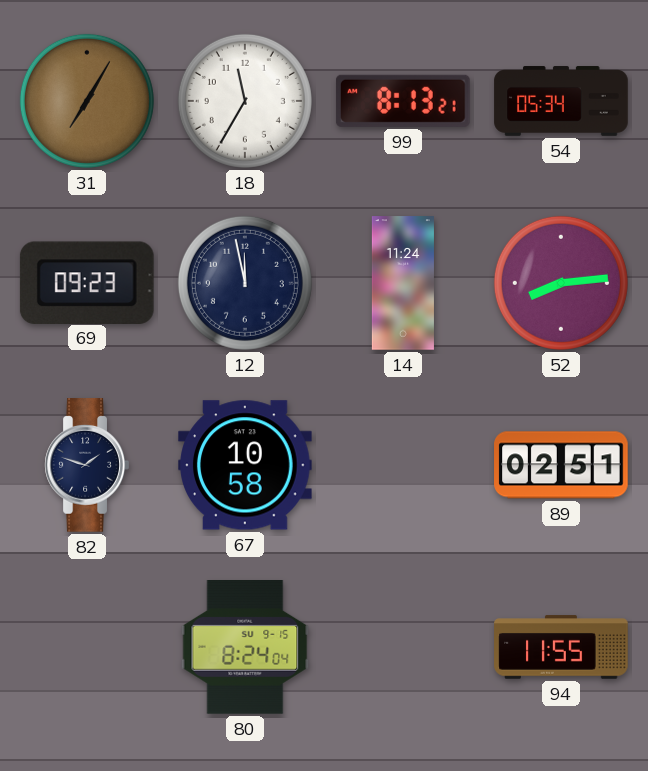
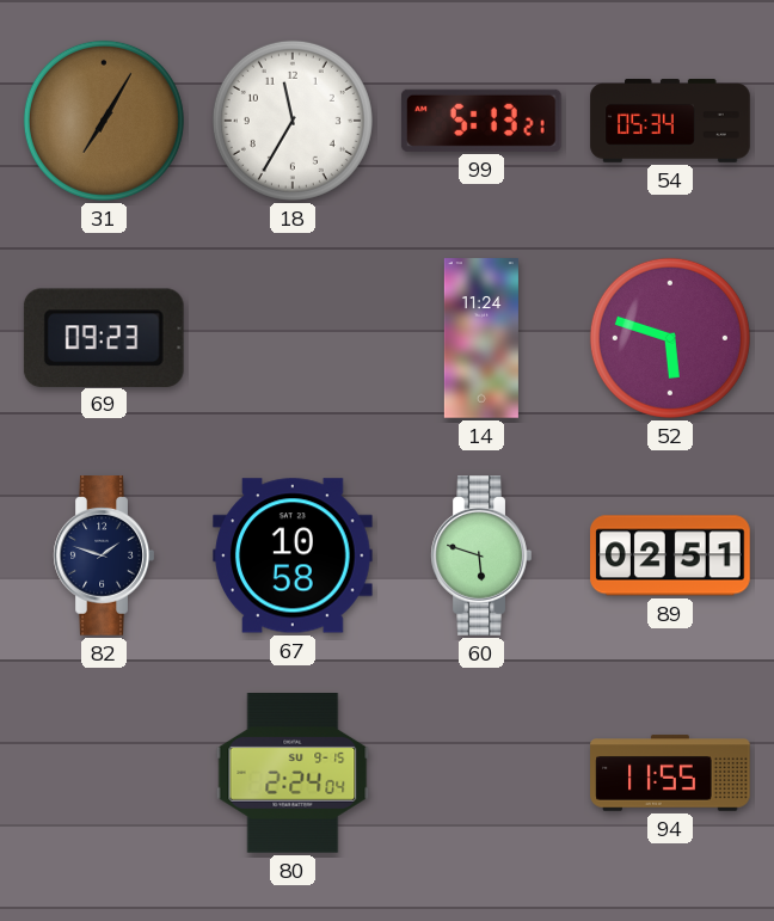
99: 8:13 -> 5:13 (481, 121)
12: 11:58 -> none (245, 283)
52: 8:14 -> 5:48 (670, 338)
60: none -> 5:48 (481, 555)
80: 8:24 -> 2:24 (293, 774)
